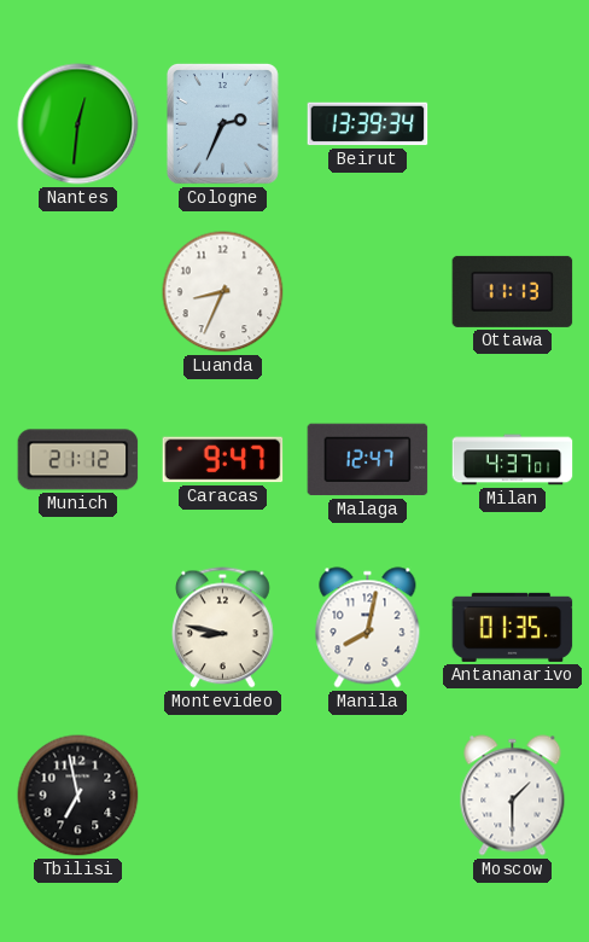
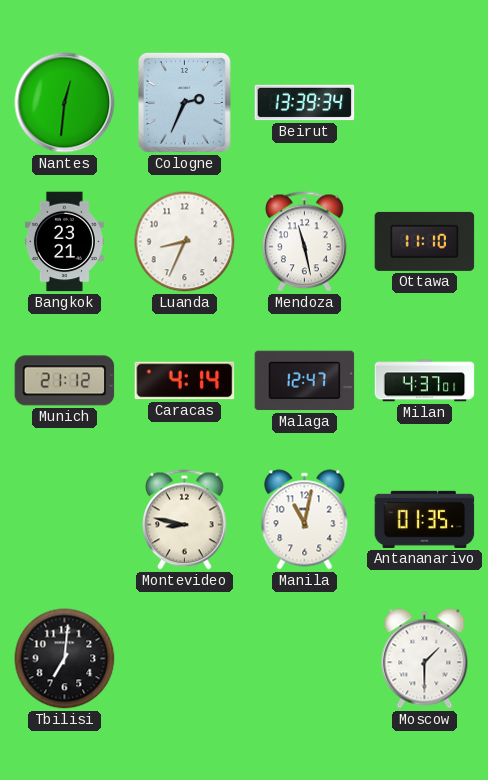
Bangkok: none -> 23:21 (64, 242)
Mendoza: none -> 11:28 (305, 242)
Ottawa: 11:13 -> 11:10 (425, 241)
Caracas: 9:47 -> 4:14 (185, 381)
Manila: 8:02 -> 11:02 (305, 520)
Tbilisi: 6:58 -> 7:01 (65, 659)
